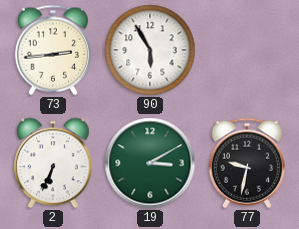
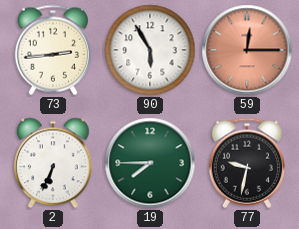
59: none -> 12:15 (247, 50)
19: 3:10 -> 7:45 (150, 163)
